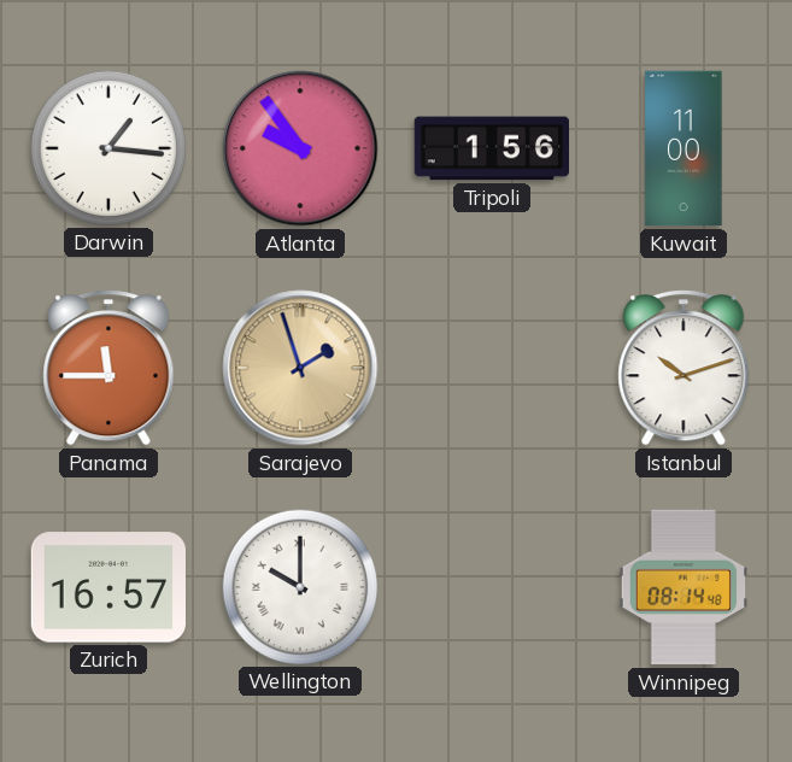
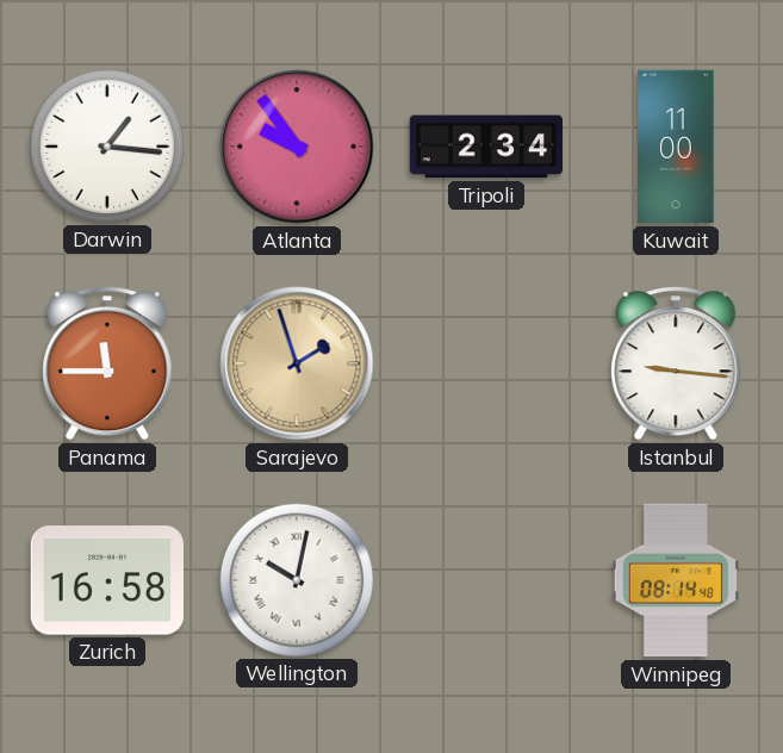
Tripoli: 1:56 -> 2:34 (485, 147)
Istanbul: 10:12 -> 9:16 (676, 365)
Zurich: 16:57 -> 16:58 (106, 580)
Wellington: 10:00 -> 10:02 (296, 579)
